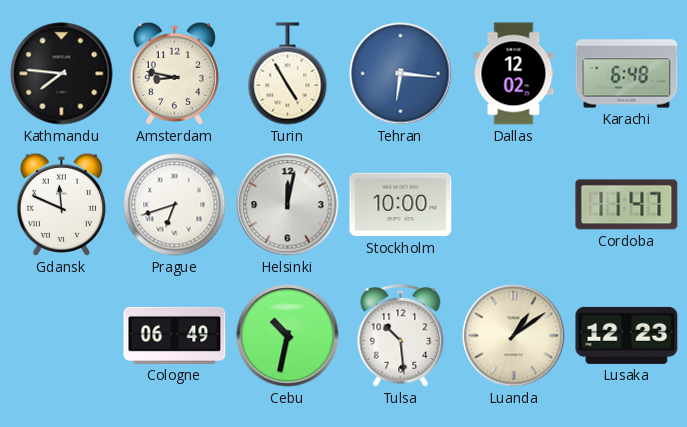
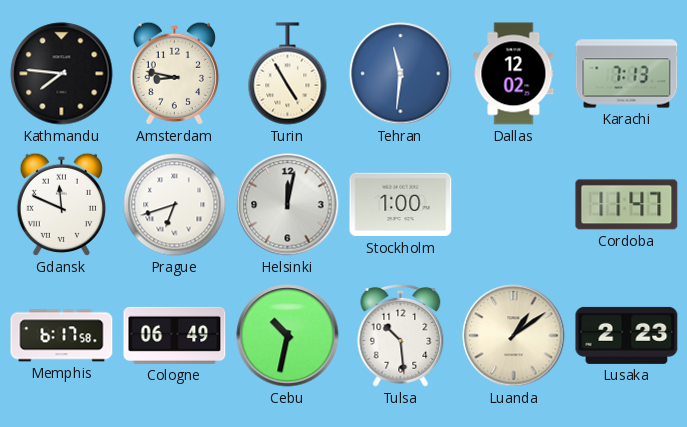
Tehran: 6:16 -> 11:31 (401, 74)
Karachi: 6:48 -> 7:13 (627, 74)
Stockholm: 10:00 -> 1:00 (401, 205)
Memphis: none -> 6:17 (62, 336)
Lusaka: 12:23 -> 2:23 (627, 335)
